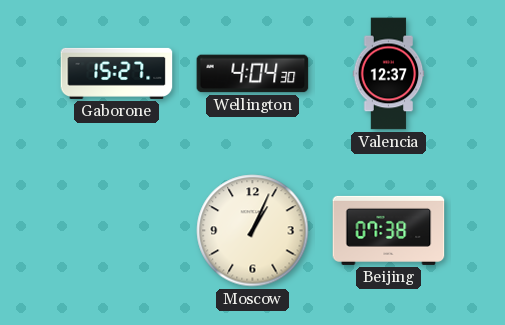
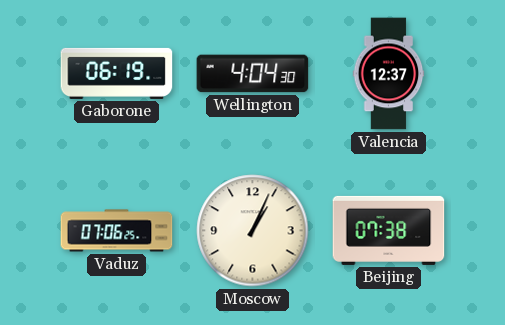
Gaborone: 15:27 -> 06:19 (117, 73)
Vaduz: none -> 07:06 (117, 231)
